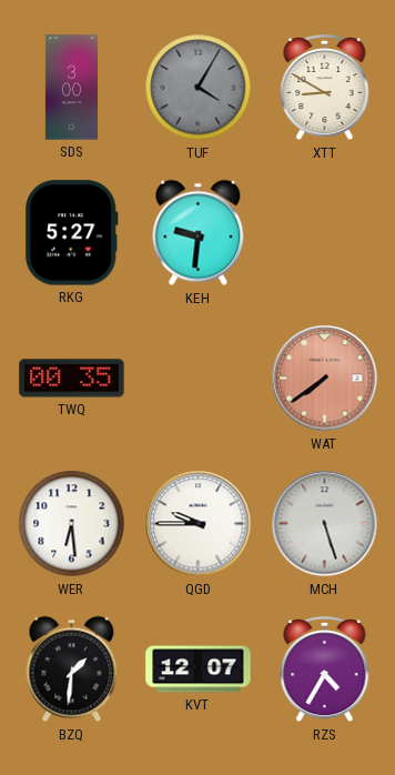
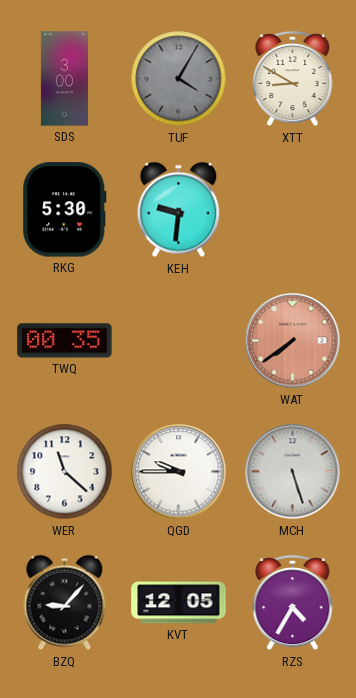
RKG: 5:27 -> 5:30 (65, 210)
WER: 6:29 -> 11:22 (65, 472)
BZQ: 1:31 -> 9:07 (65, 603)
KVT: 12:07 -> 12:05 (179, 603)
